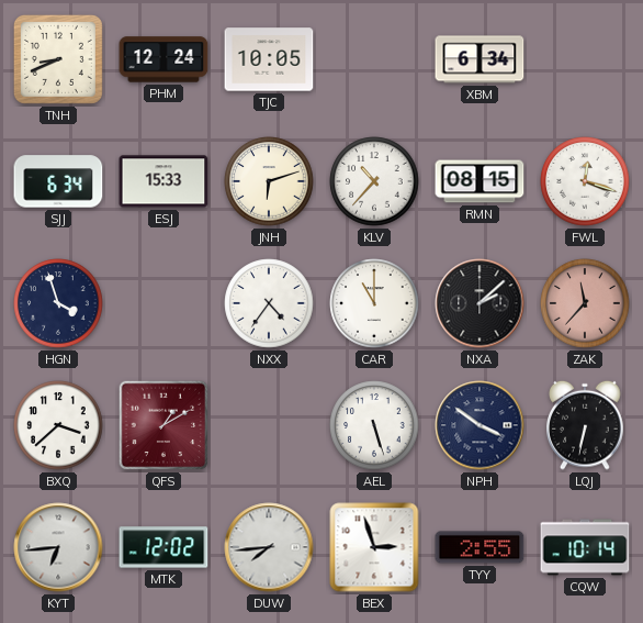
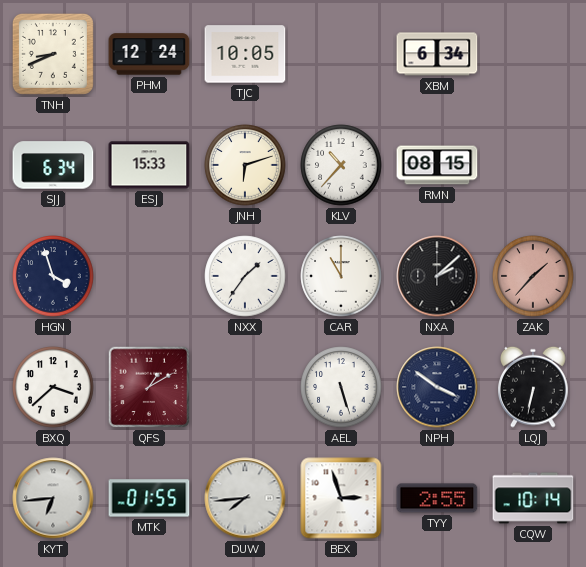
FWL: 12:18 -> none (585, 181)
NXX: 4:36 -> 1:36 (245, 276)
ZAK: 11:37 -> 1:37 (533, 276)
MTK: 12:02 -> 01:55 (149, 498)
